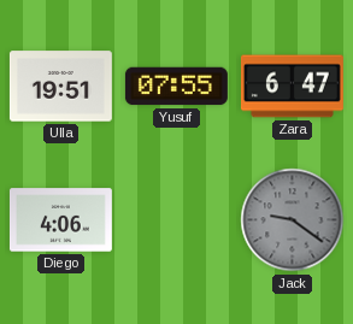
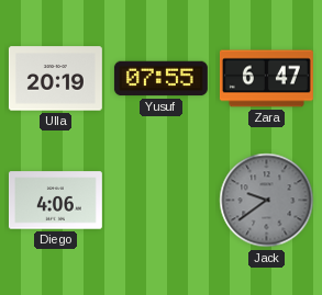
Ulla: 19:51 -> 20:19 (55, 79)
Jack: 9:21 -> 9:39 (267, 201)
